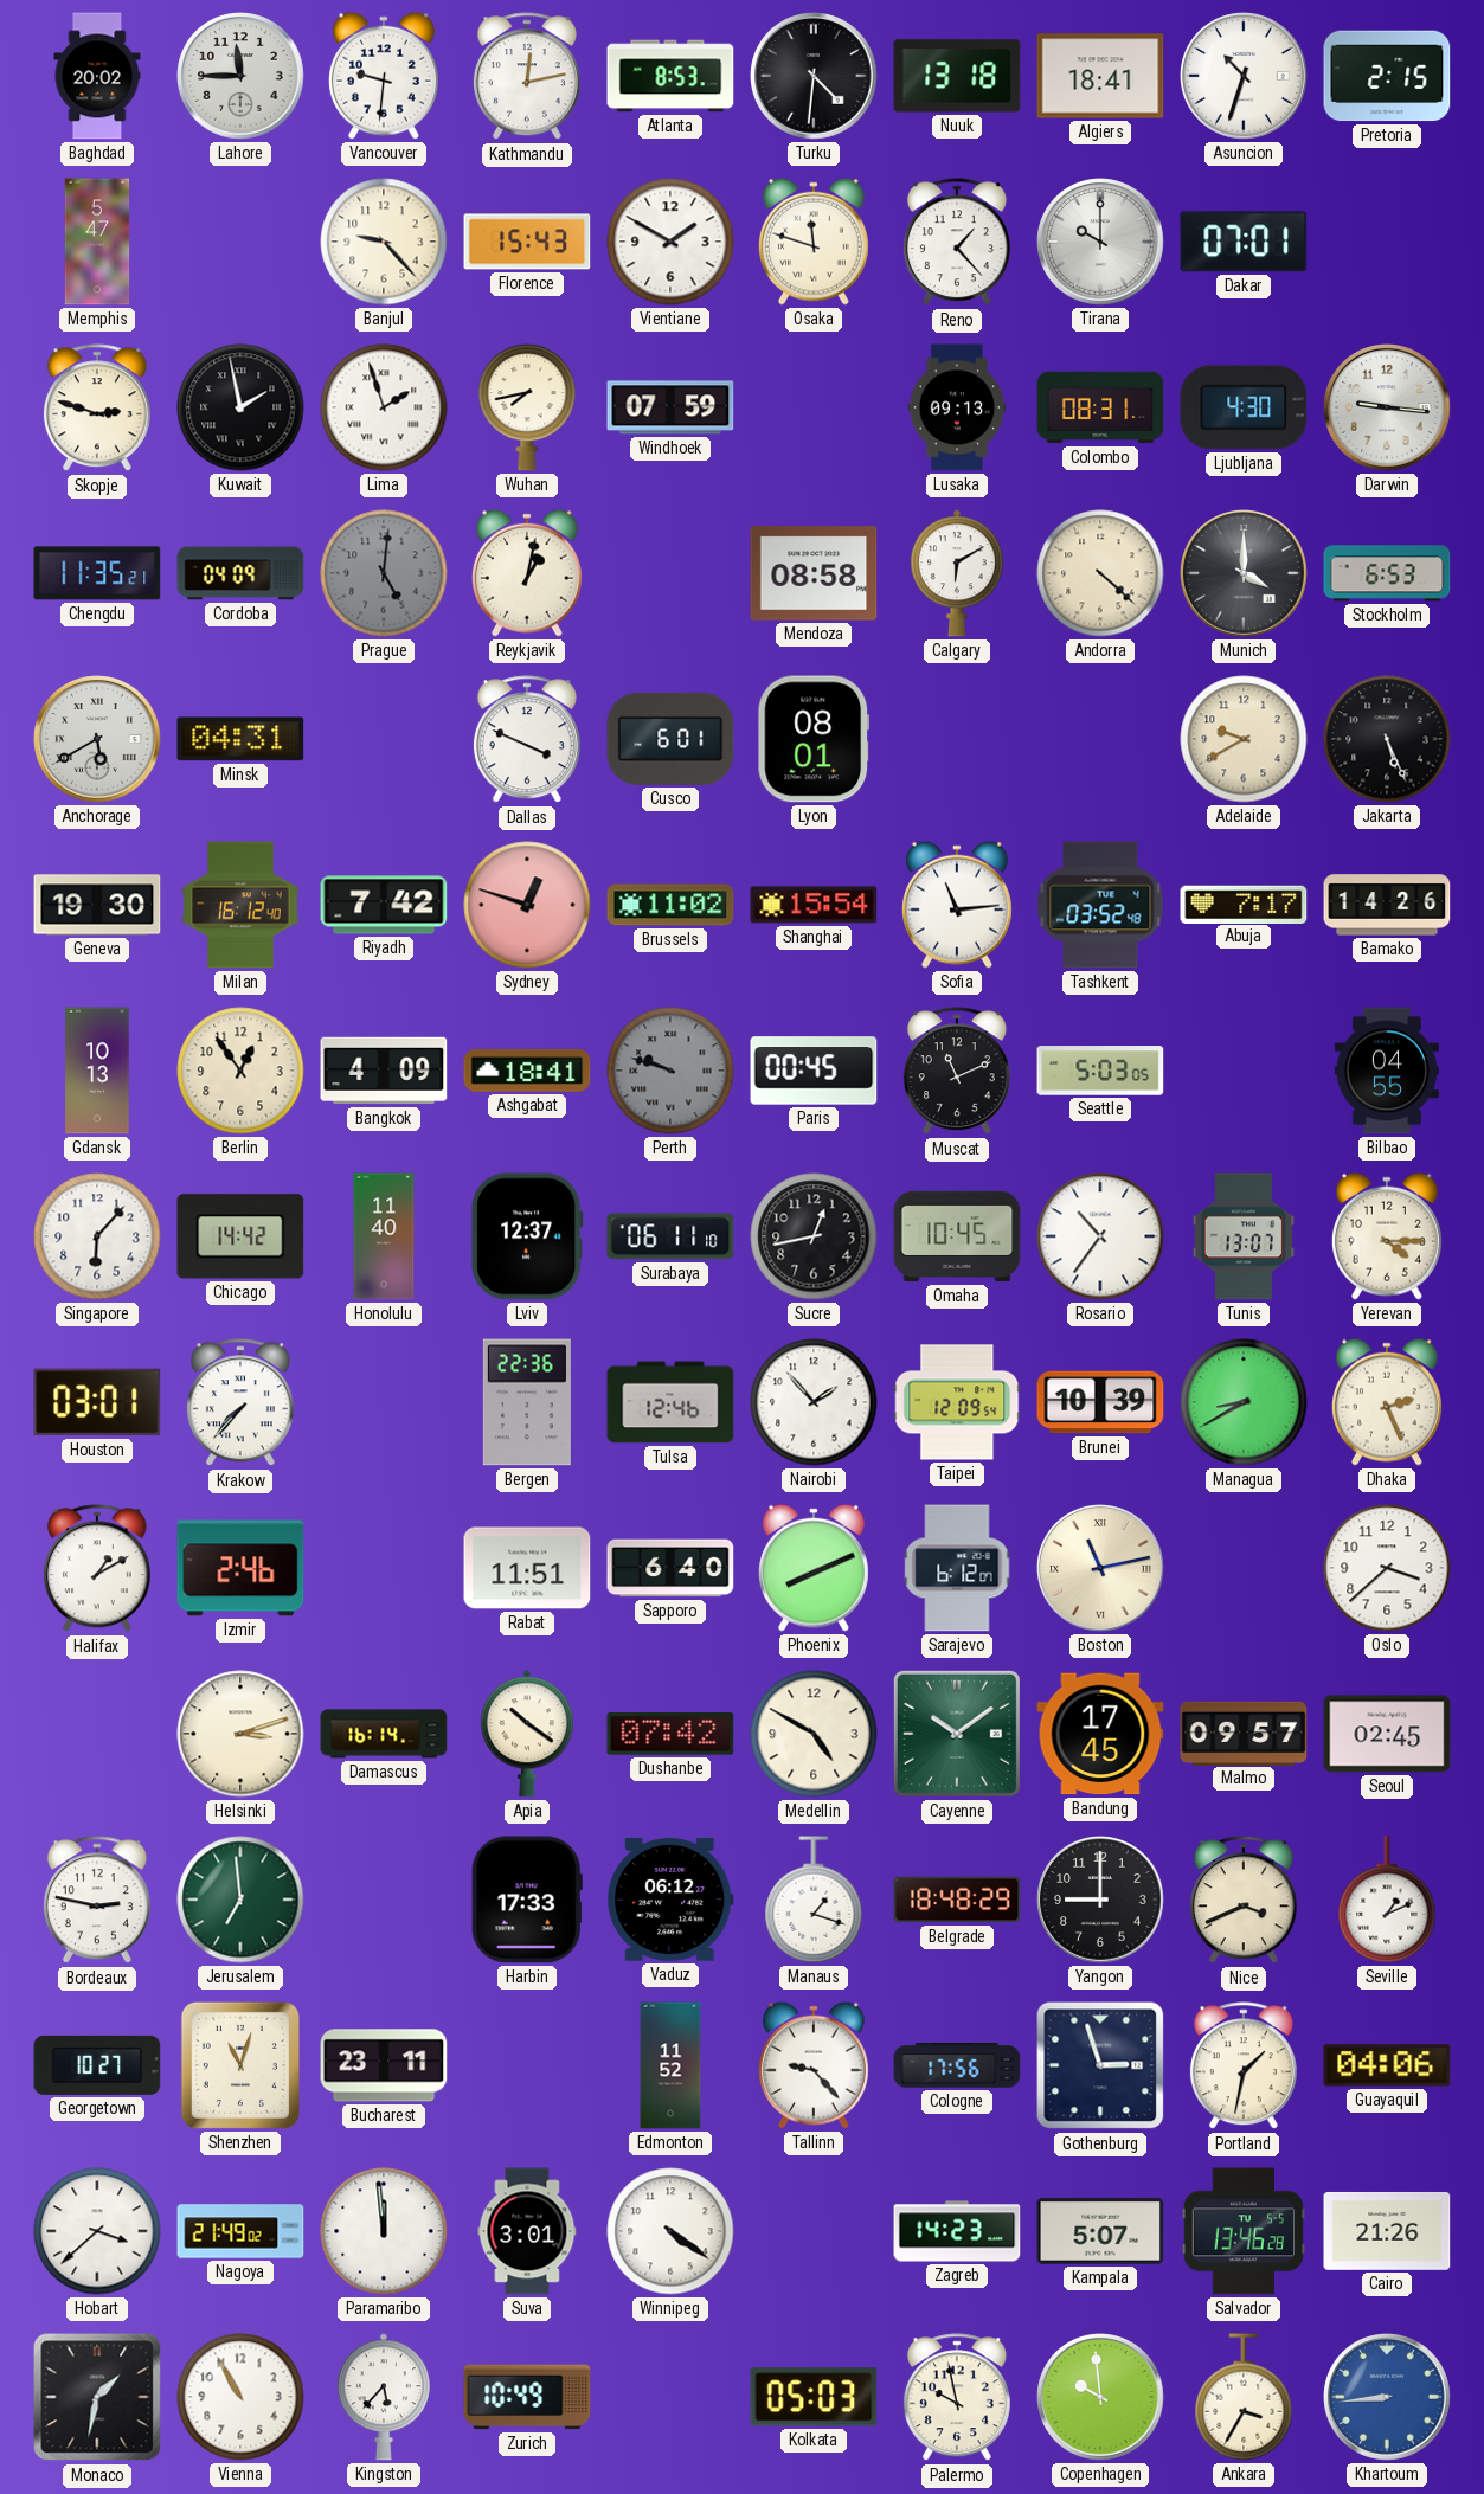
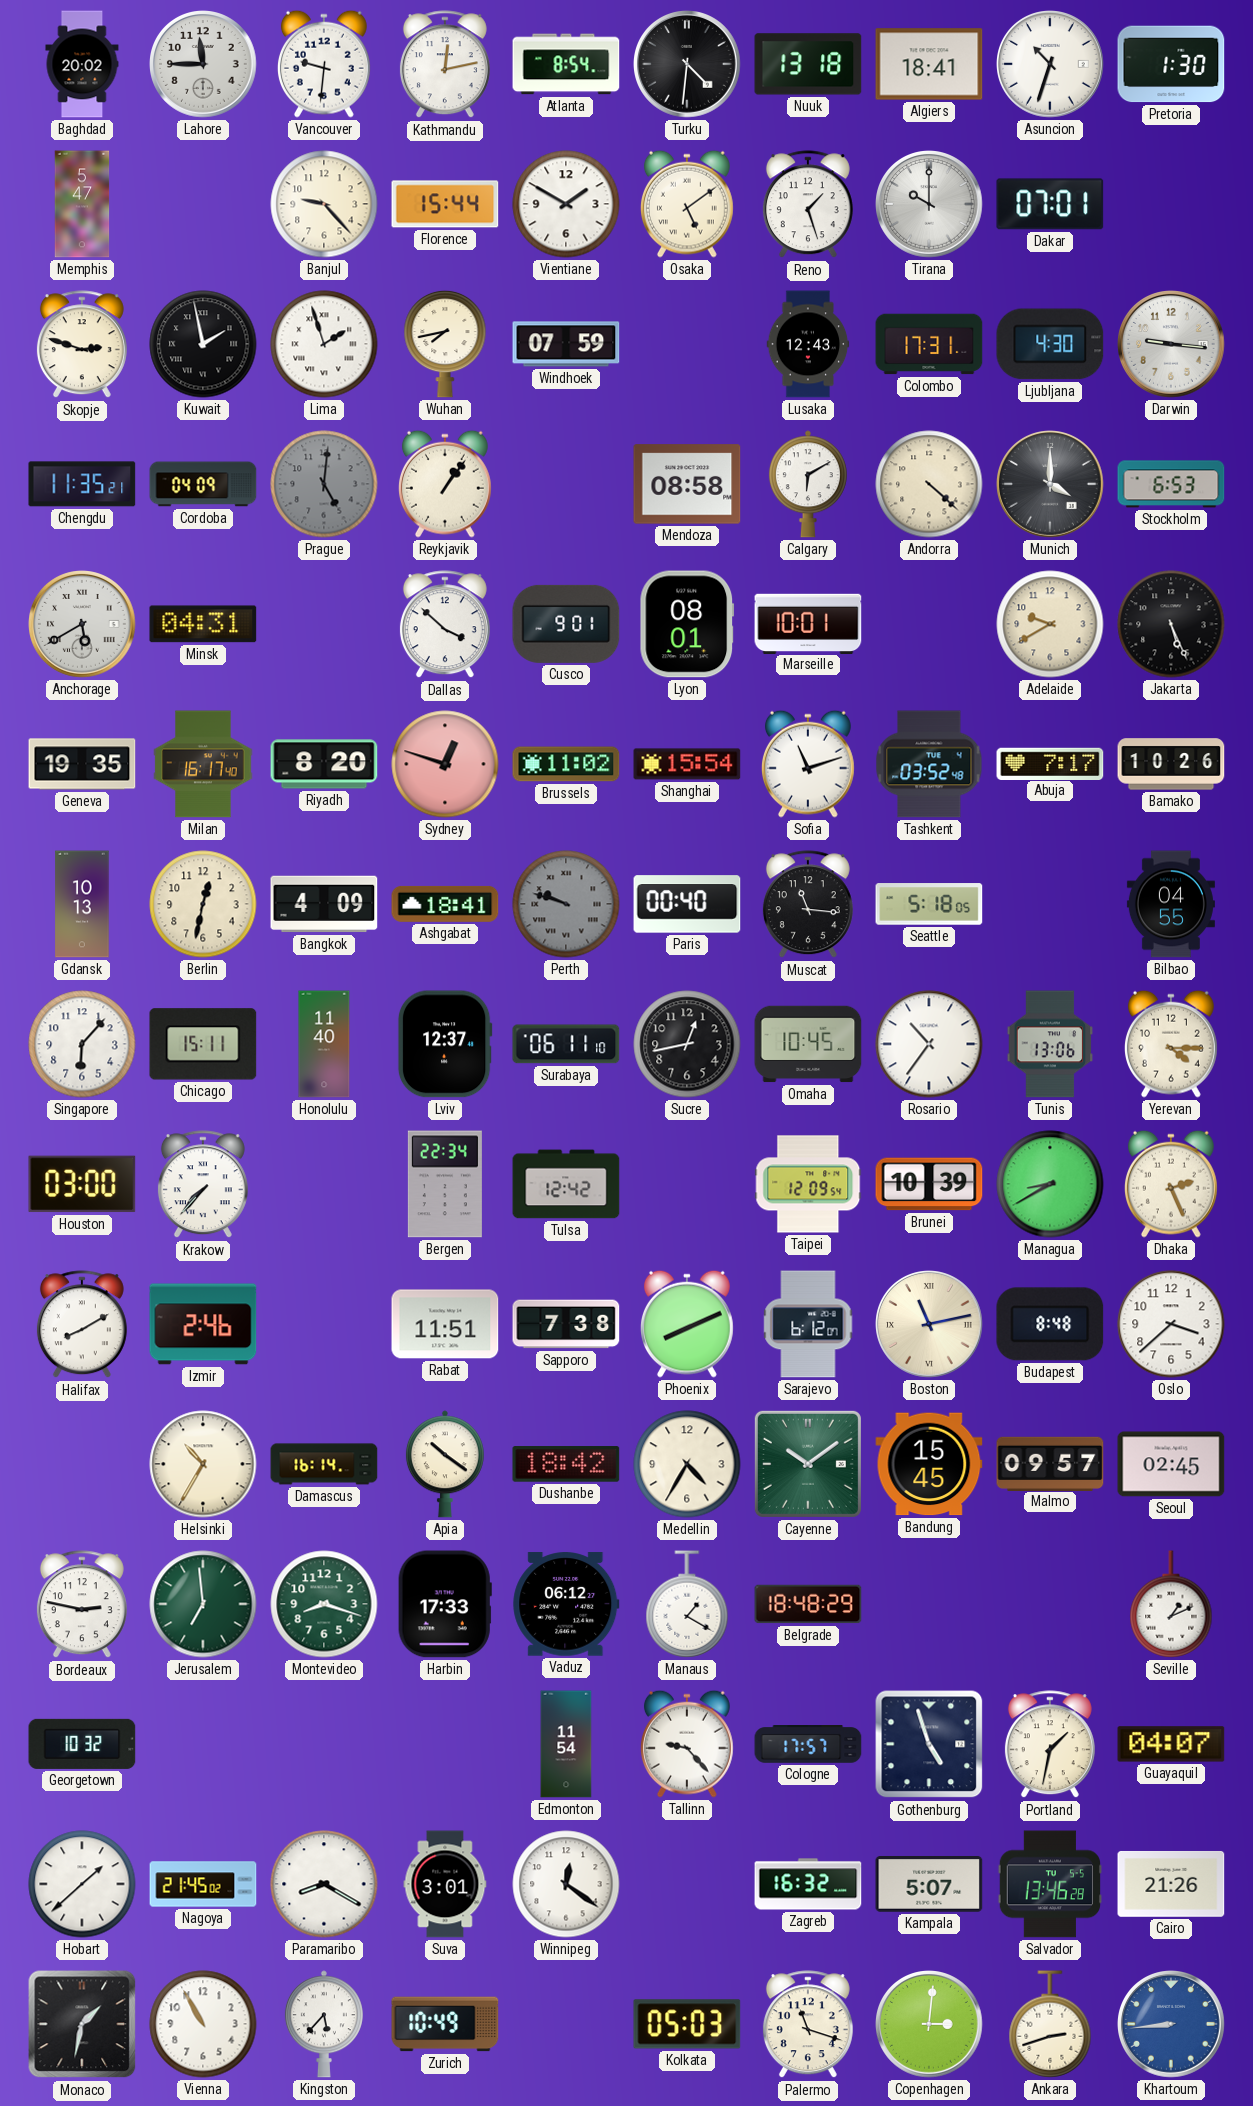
Atlanta: 8:53 -> 8:54 (566, 64)
Pretoria: 2:15 -> 1:30 (1171, 64)
Florence: 15:43 -> 15:44 (445, 204)
Osaka: 11:48 -> 5:09 (687, 204)
Reno: 1:23 -> 1:27 (808, 205)
Lusaka: 09:13 -> 12:43 (808, 344)
Colombo: 08:31 -> 17:31 (929, 344)
Reykjavik: 1:02 -> 1:06 (445, 484)
Dallas: 3:49 -> 3:52 (445, 625)
Cusco: 6:01 -> 9:01 (566, 624)
Marseille: none -> 10:01 (808, 623)
Geneva: 19:30 -> 19:35 (82, 764)
Milan: 16:12 -> 16:17 (203, 764)
Riyadh: 7:42 -> 8:20 (324, 764)
Sofia: 11:14 -> 11:12 (808, 764)
Bamako: 14:26 -> 10:26 (1171, 764)
Berlin: 12:54 -> 12:32 (203, 904)
Paris: 00:45 -> 00:40 (687, 904)
Muscat: 11:11 -> 11:16 (808, 905)
Seattle: 5:03 -> 5:18 (929, 904)
Chicago: 14:42 -> 15:11 (203, 1044)
Tunis: 13:07 -> 13:06 (1050, 1044)
Houston: 03:01 -> 03:00 (82, 1184)
Bergen: 22:36 -> 22:34 (445, 1184)
Tulsa: 12:46 -> 12:42 (566, 1184)
Nairobi: 1:53 -> none (814, 1402)
Halifax: 1:10 -> 8:10 (82, 1325)
Sapporo: 6:40 -> 7:38 (566, 1324)
Budapest: none -> 8:48 (1050, 1324)
Helsinki: 3:12 -> 10:35 (203, 1464)
Dushanbe: 07:42 -> 18:42 (566, 1464)
Medellin: 4:50 -> 4:35 (687, 1464)
Bandung: 17:45 -> 15:45 (929, 1464)
Montevideo: none -> 8:18 (324, 1604)
Manaus: 1:18 -> 1:20 (687, 1604)
Yangon: 9:00 -> none (1101, 1901)
Nice: 3:41 -> none (1244, 1901)
Georgetown: 10:27 -> 10:32 (82, 1744)
Shenzhen: 11:03 -> none (240, 2065)
Bucharest: 23:11 -> none (384, 2065)
Edmonton: 11:52 -> 11:54 (566, 1744)
Cologne: 17:56 -> 17:57 (808, 1745)
Gothenburg: 2:57 -> 4:57 (929, 1744)
Guayaquil: 04:06 -> 04:07 (1171, 1744)
Hobart: 3:38 -> 1:38 (82, 1884)
Nagoya: 21:49 -> 21:45 (203, 1884)
Paramaribo: 11:59 -> 8:20 (324, 1884)
Winnipeg: 4:21 -> 12:21 (566, 1884)
Zagreb: 14:23 -> 16:32 (808, 1884)
Palermo: 9:58 -> 11:18 (808, 2025)
Copenhagen: 9:59 -> 3:01 (930, 2025)
Ankara: 3:35 -> 2:42 (1050, 2024)
